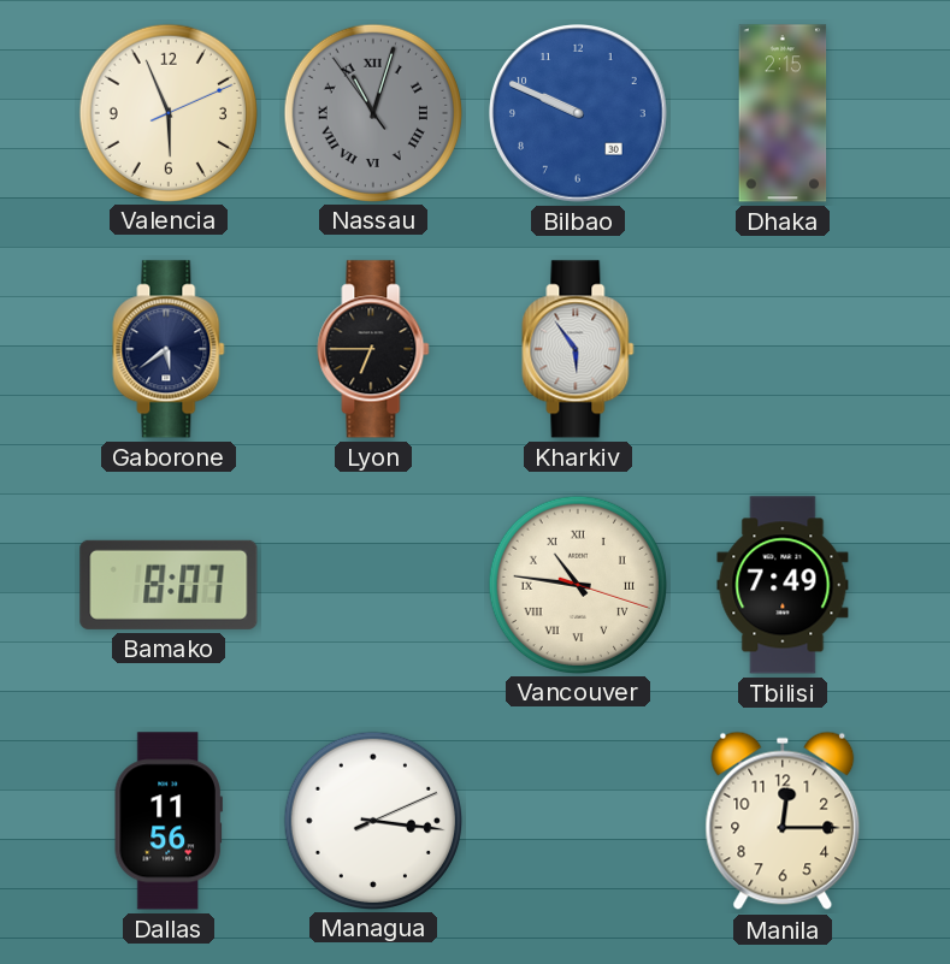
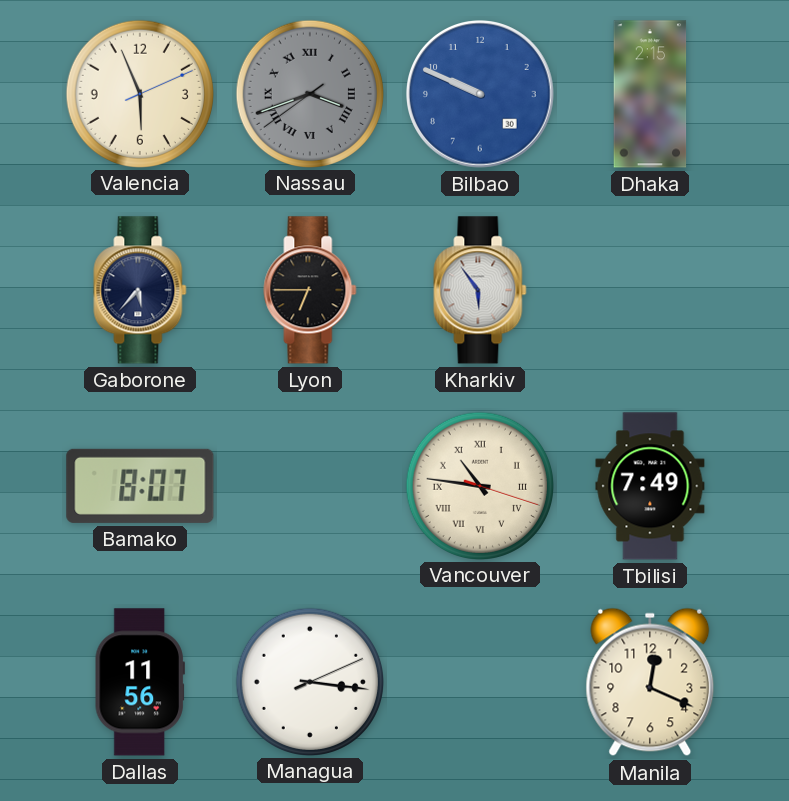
Nassau: 11:02 -> 3:41 (309, 93)
Gaborone: 5:39 -> 5:37 (140, 290)
Manila: 12:15 -> 12:19 (650, 682)
